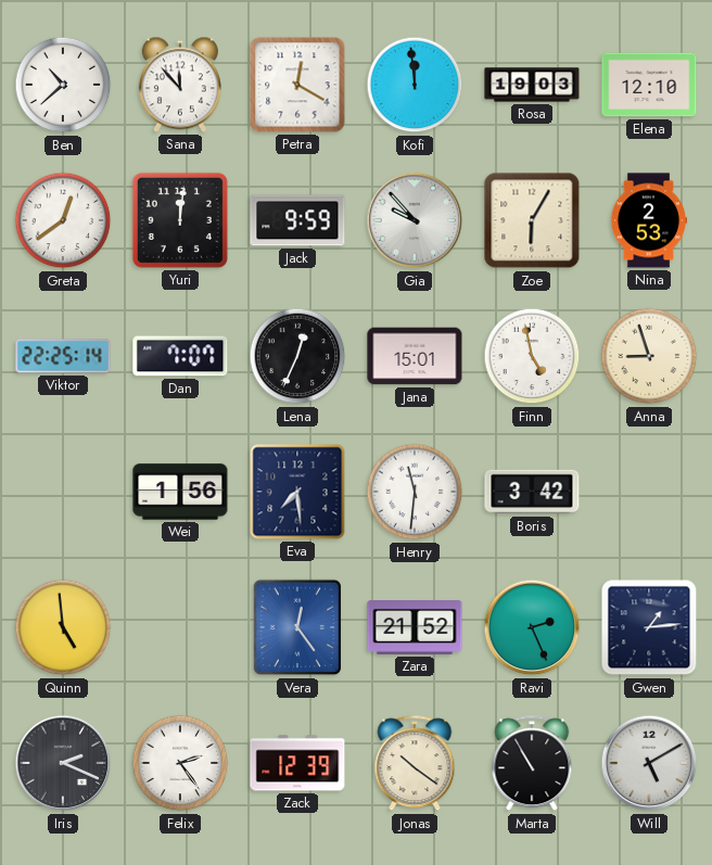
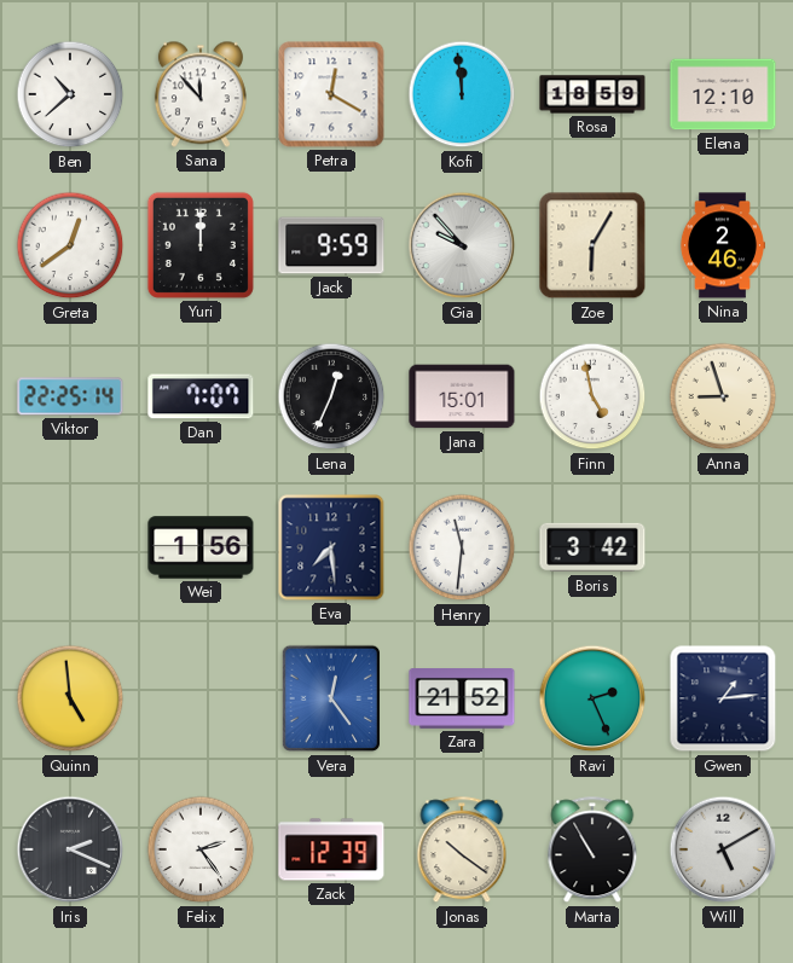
Rosa: 19:03 -> 18:59 (592, 94)
Yuri: 12:01 -> 12:00 (201, 245)
Nina: 2:53 -> 2:46 (722, 245)
